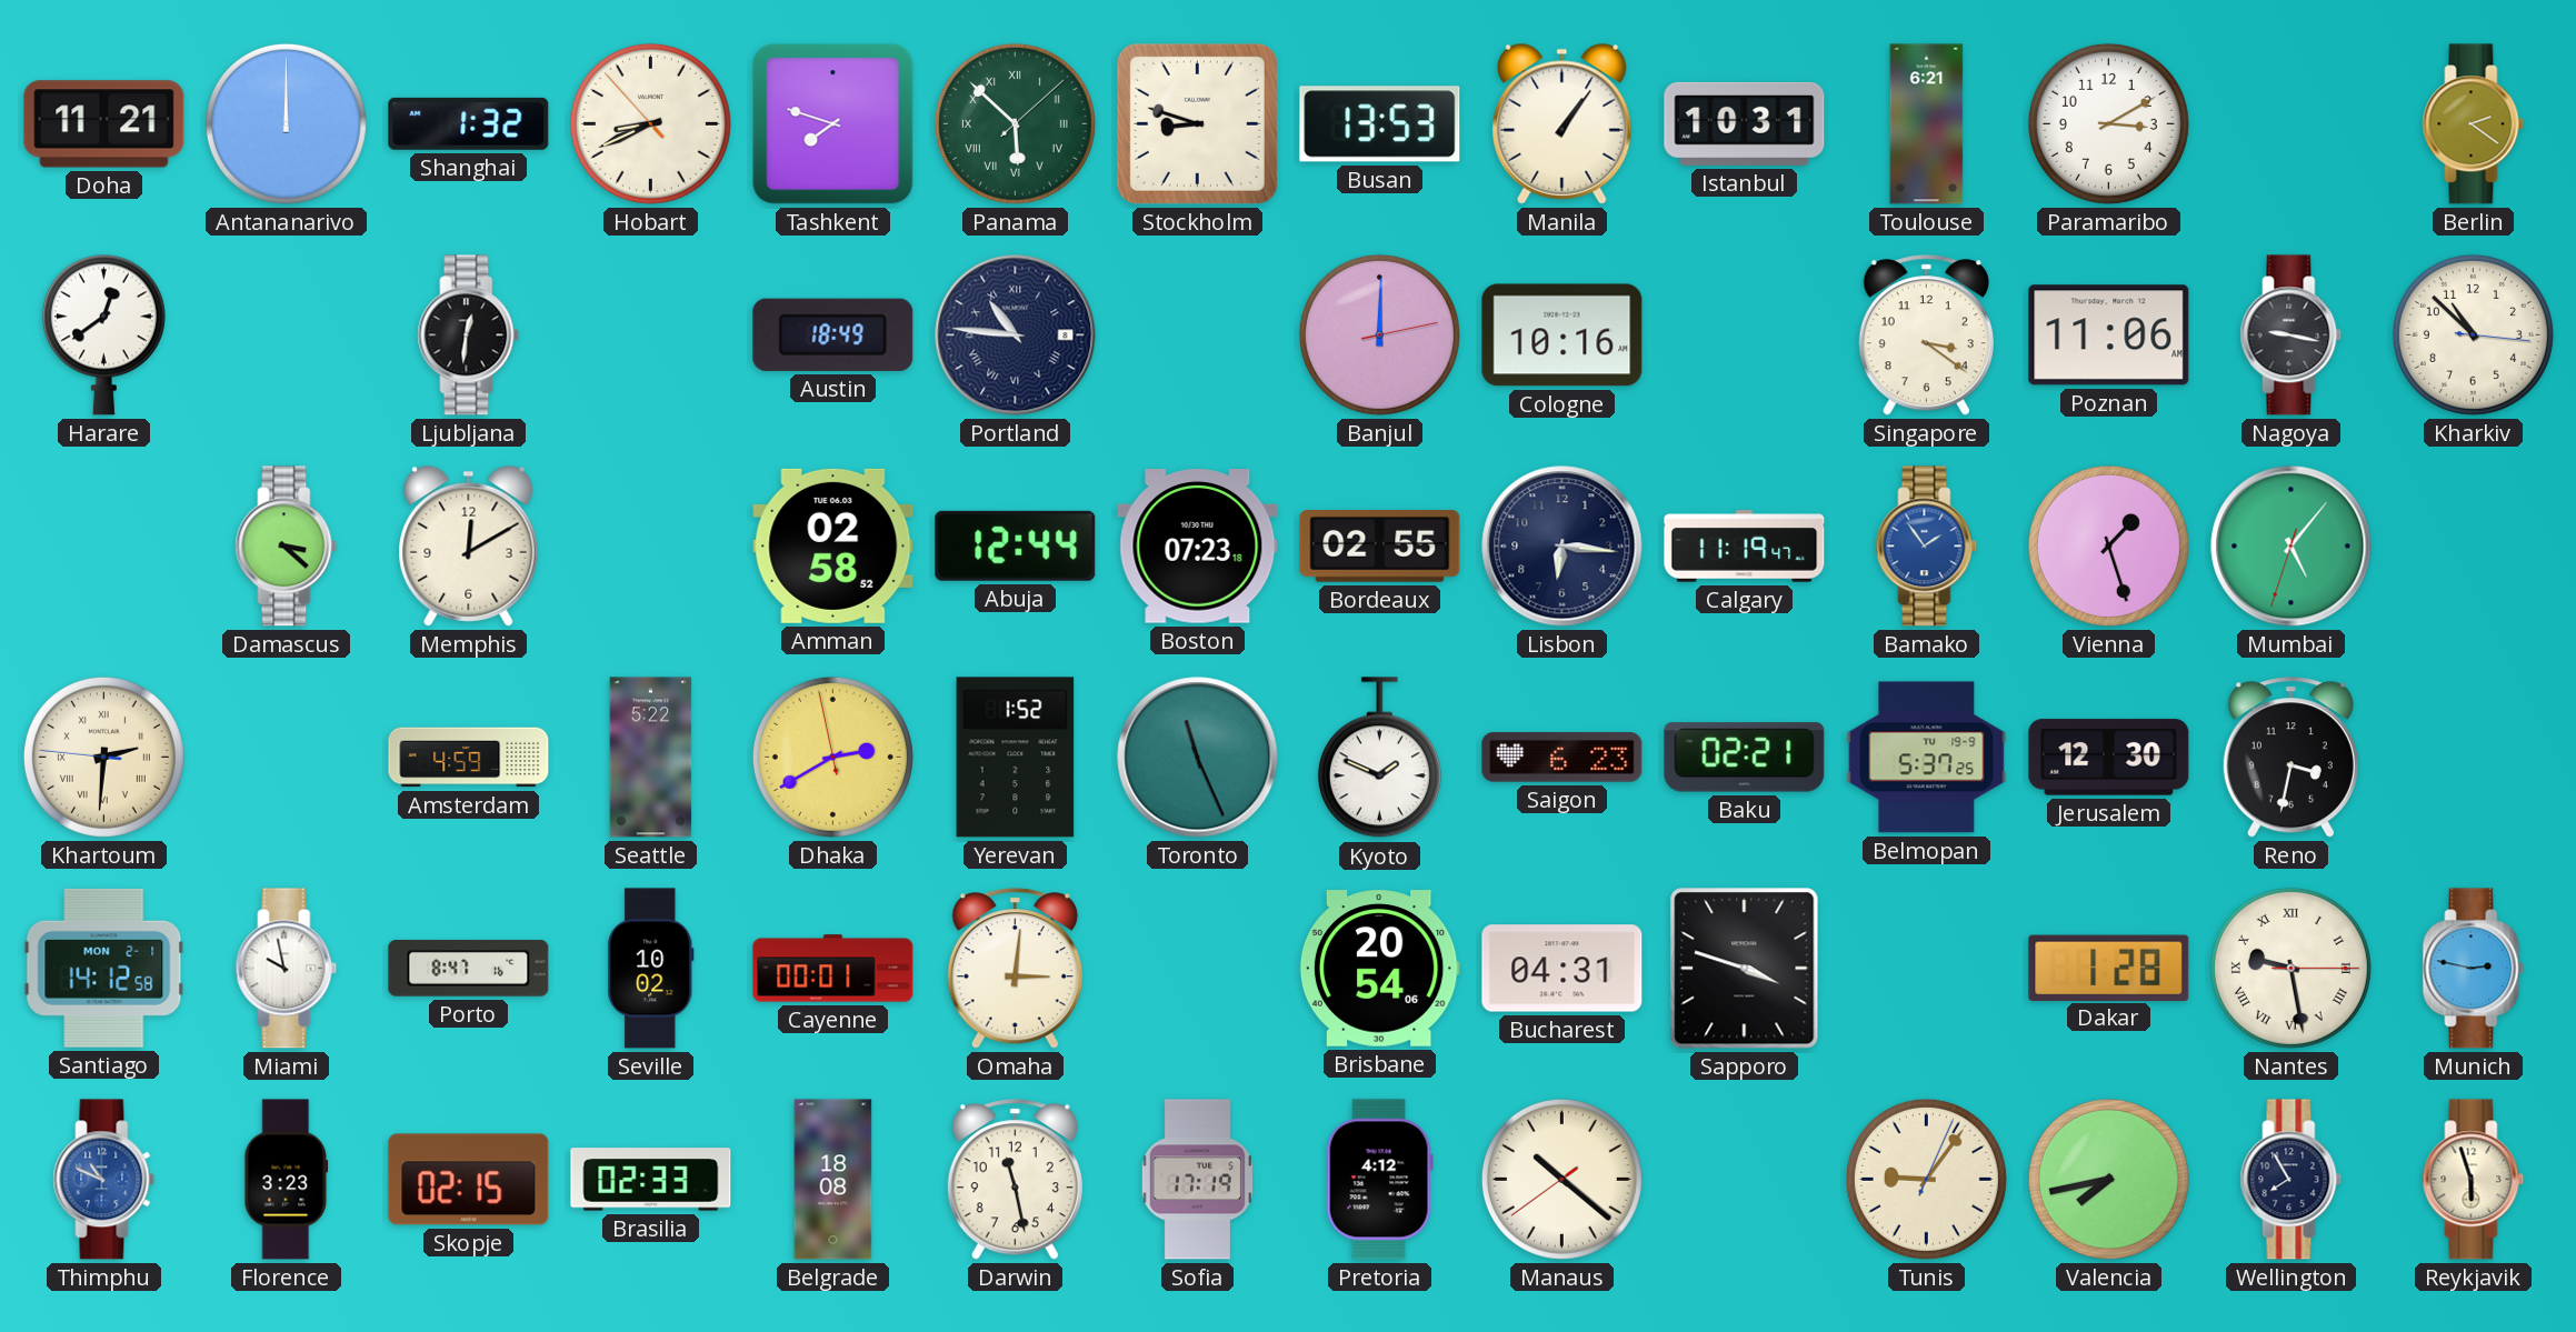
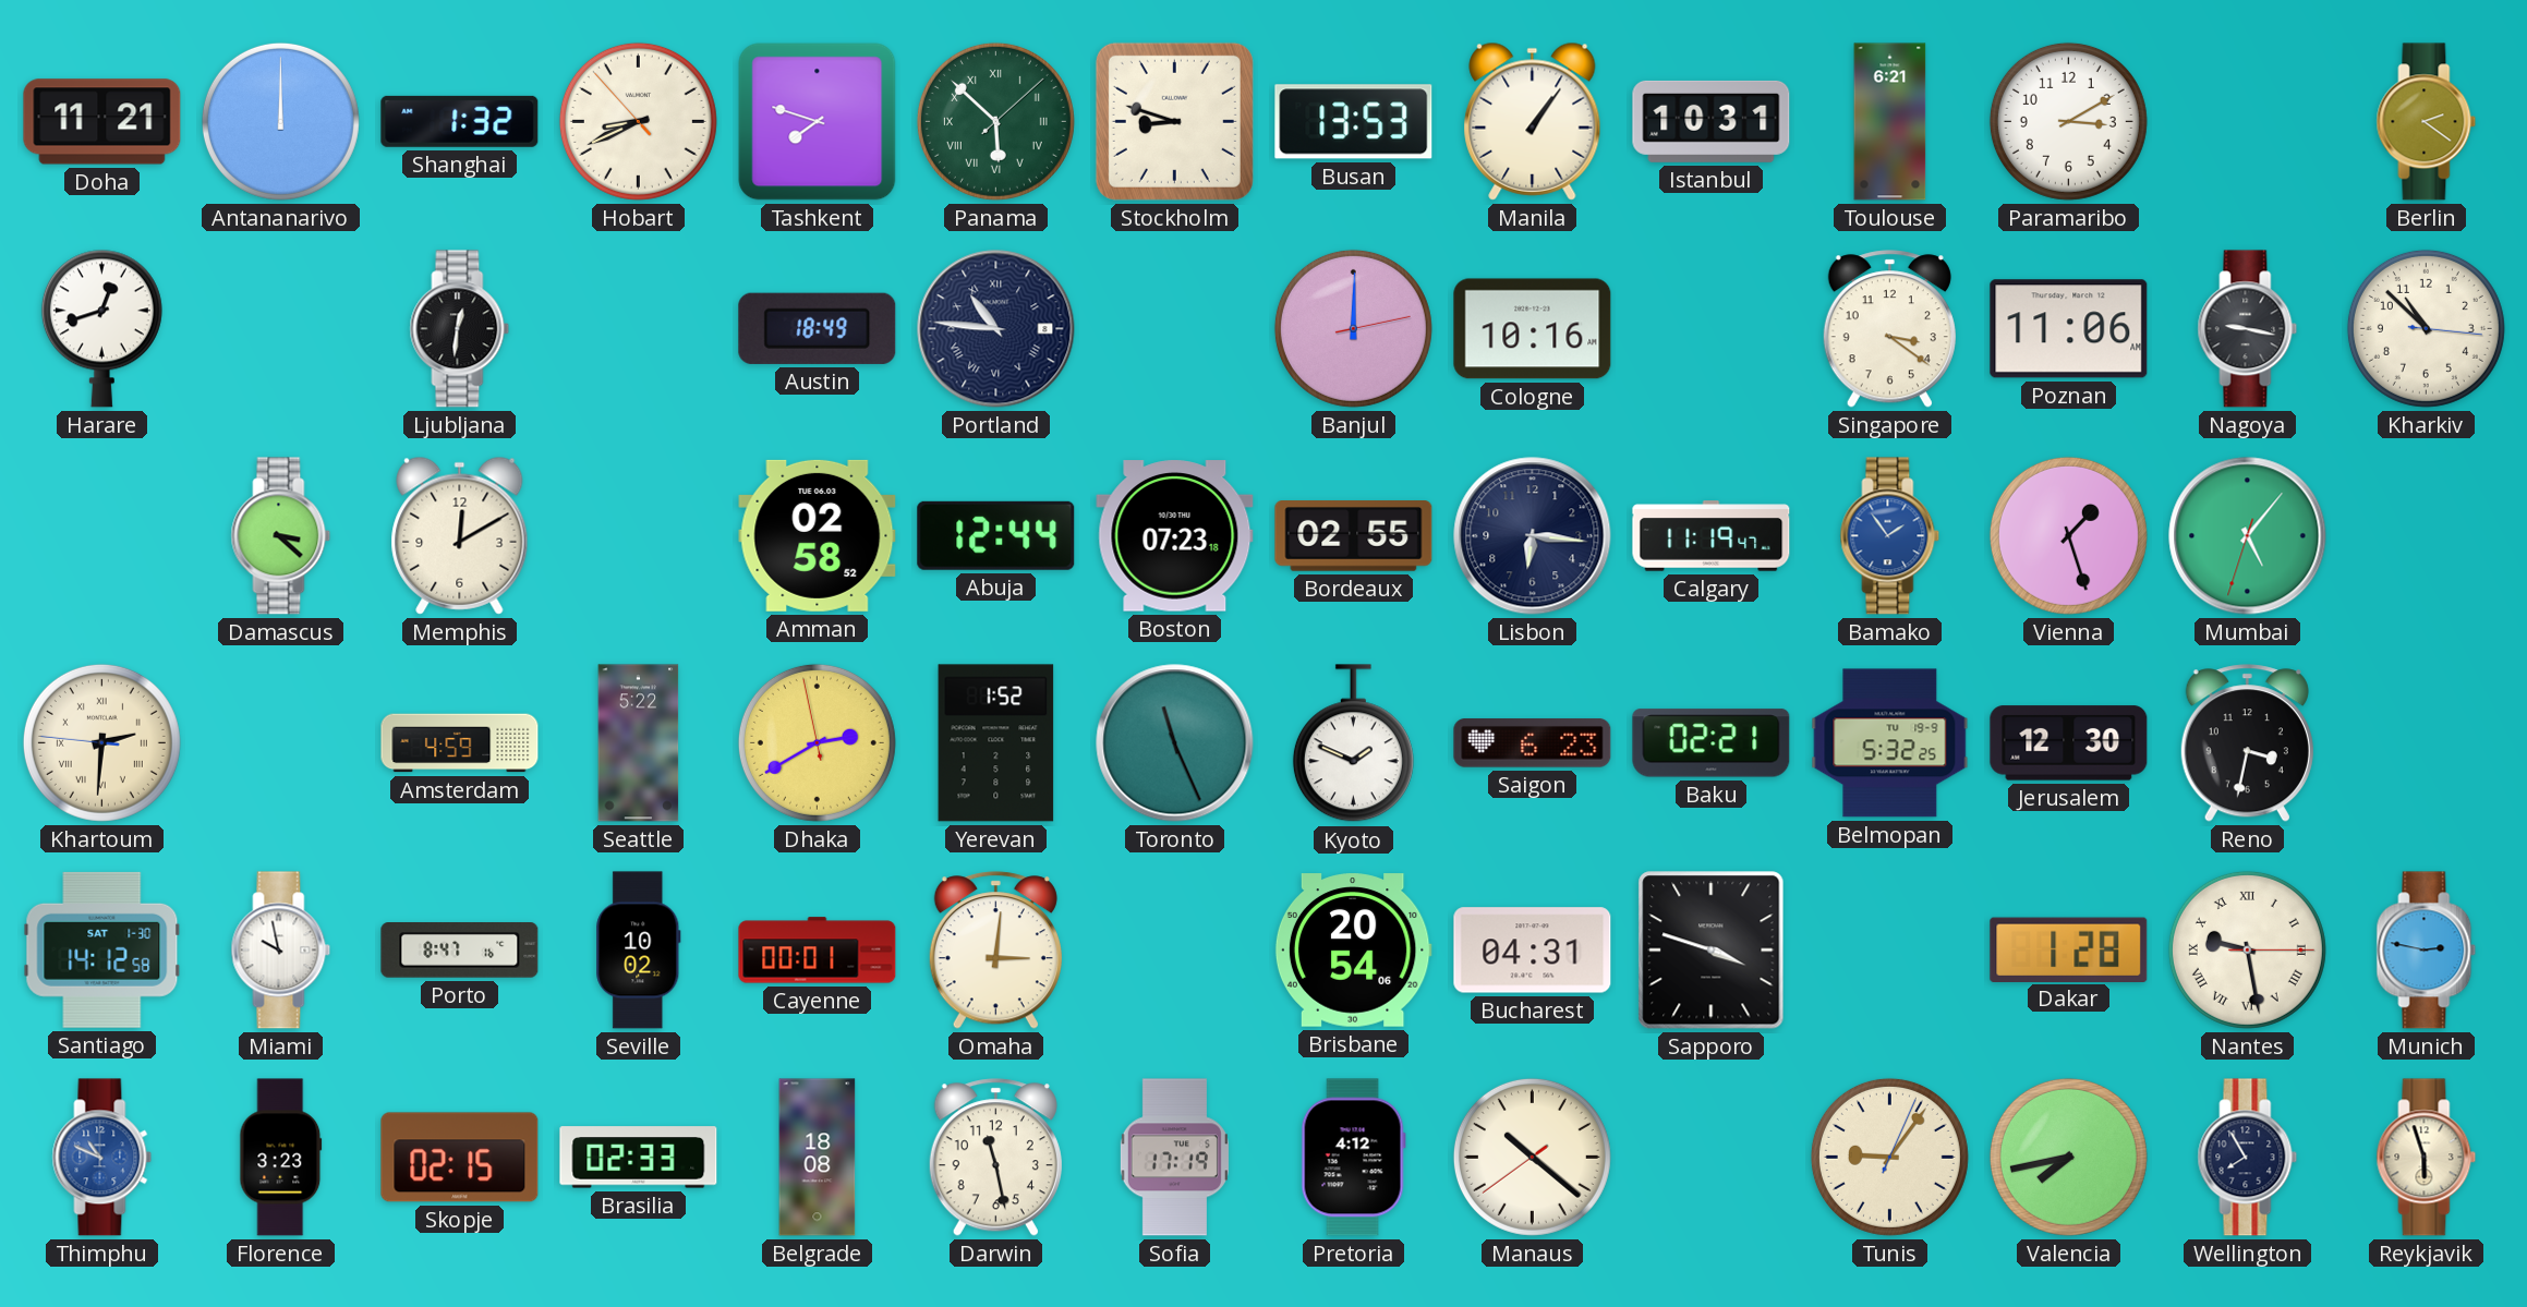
Harare: 12:39 -> 12:42 (101, 328)
Belmopan: 5:37 -> 5:32 (1890, 743)
Santiago date: MON 2-1 -> SAT 1-30 (102, 949)
